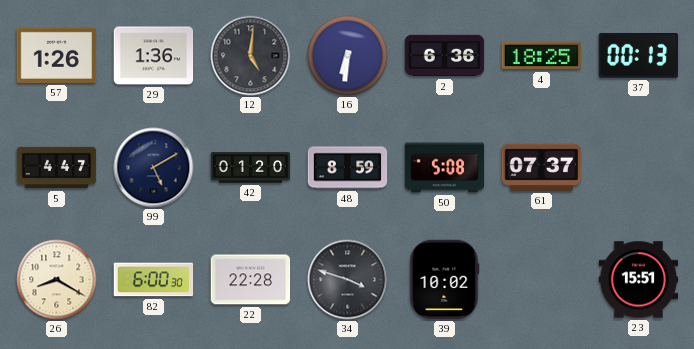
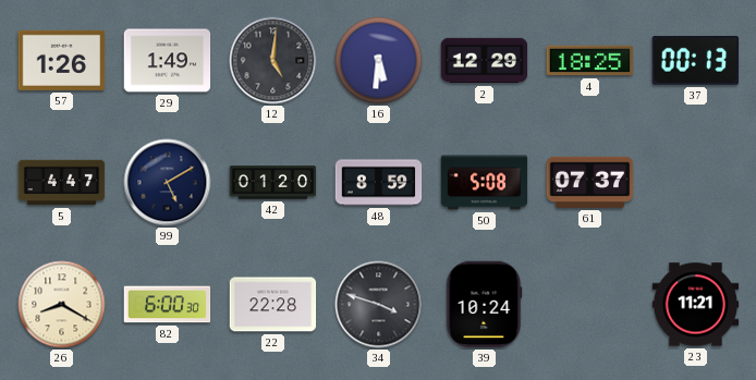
29: 1:36 -> 1:49 (168, 61)
16: 6:31 -> 5:31 (379, 61)
2: 6:36 -> 12:29 (485, 61)
39: 10:02 -> 10:24 (485, 305)
23: 15:51 -> 11:21 (696, 305)
